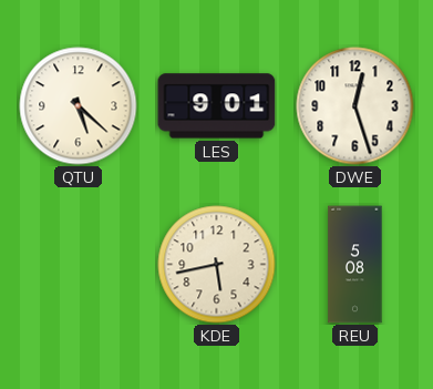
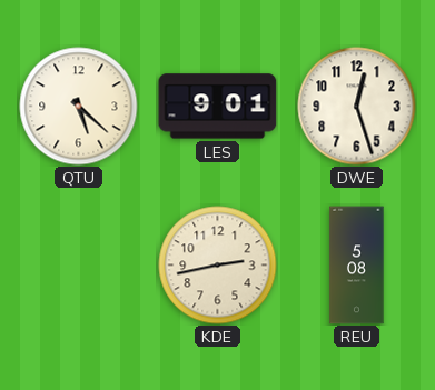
KDE: 5:43 -> 2:43 (218, 266)
